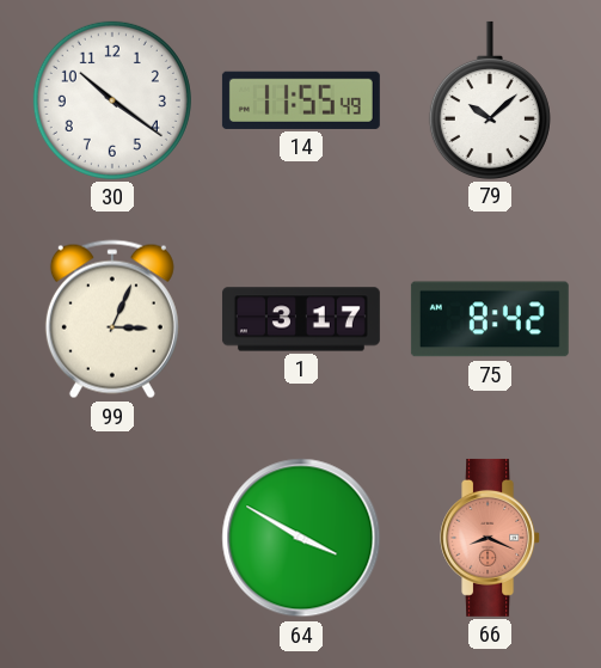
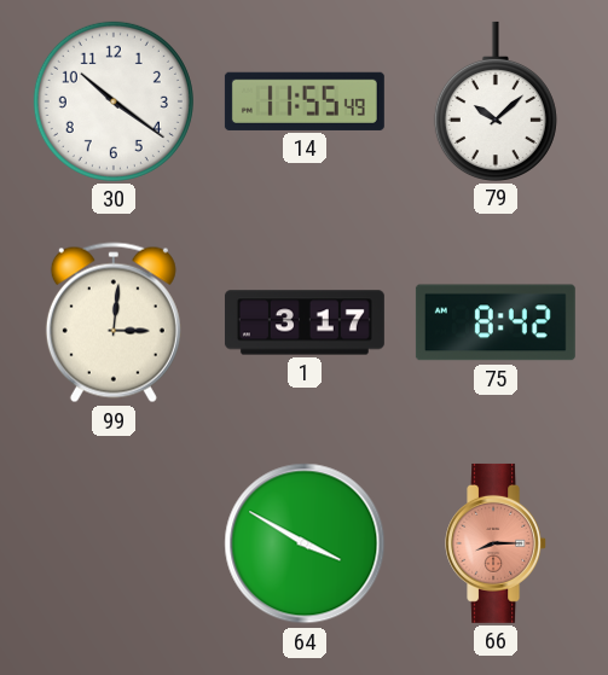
99: 3:04 -> 3:01 (114, 322)
66: 8:19 -> 8:15 (497, 543)
